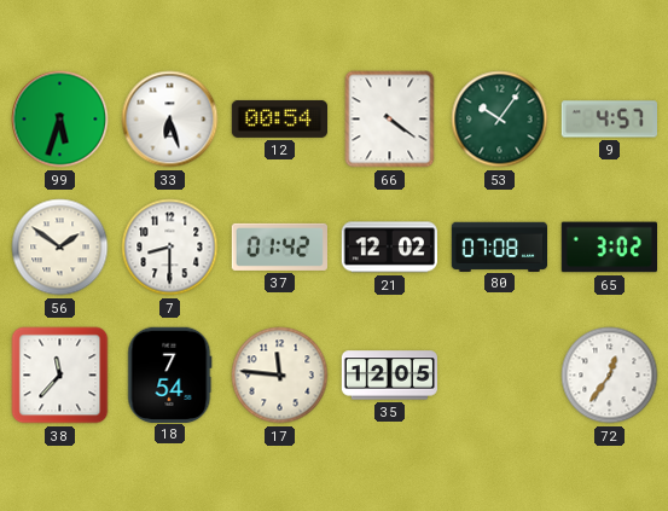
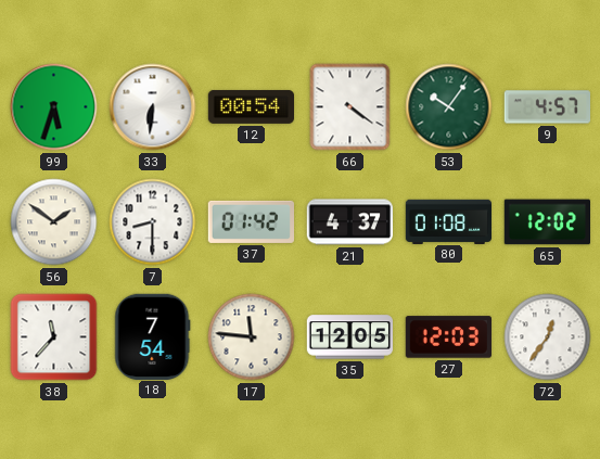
33: 6:27 -> 6:31 (153, 107)
21: 12:02 -> 4:37 (349, 222)
80: 07:08 -> 01:08 (448, 221)
65: 3:02 -> 12:02 (547, 222)
27: none -> 12:03 (448, 337)
